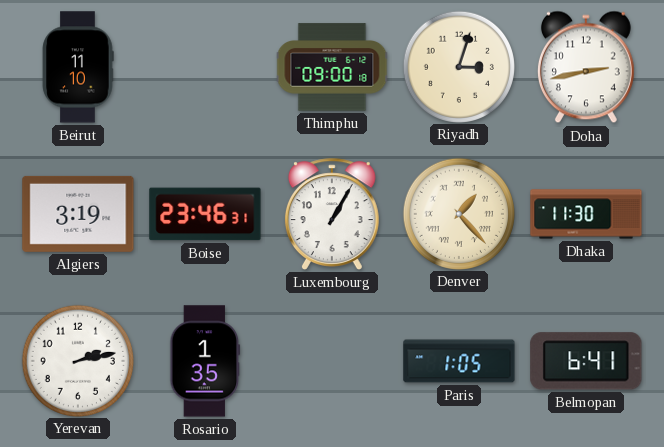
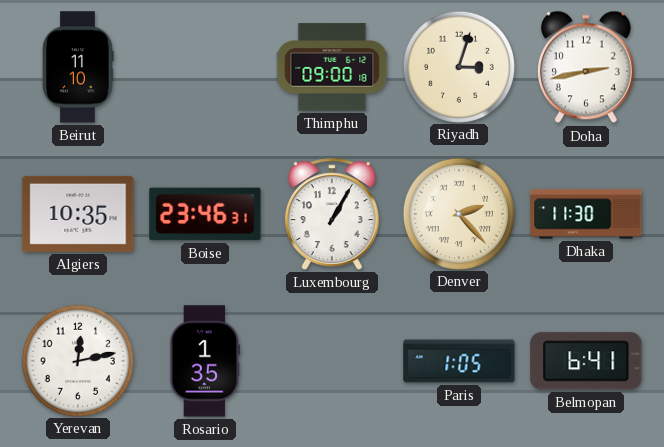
Algiers: 3:19 -> 10:35 (78, 214)
Denver: 1:23 -> 2:23 (458, 213)
Yerevan: 2:13 -> 12:13 (77, 360)
